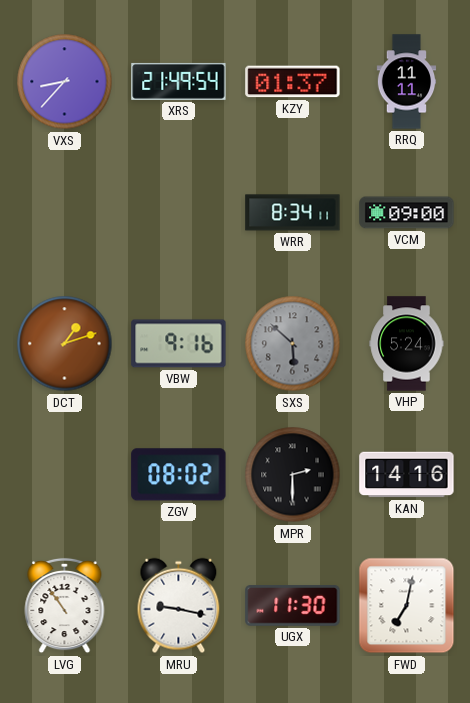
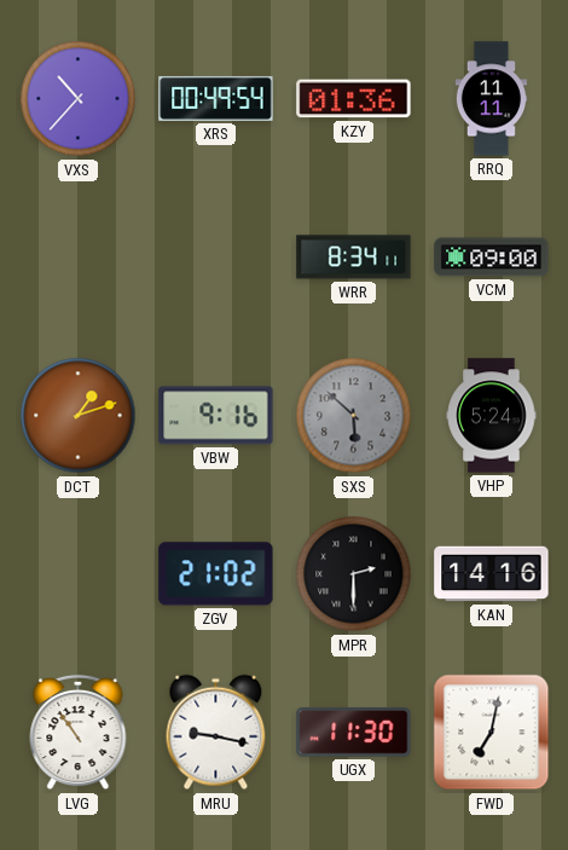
VXS: 8:37 -> 10:37 (79, 99)
XRS: 21:49 -> 00:49 (216, 98)
KZY: 01:37 -> 01:36 (354, 99)
ZGV: 08:02 -> 21:02 (216, 574)
